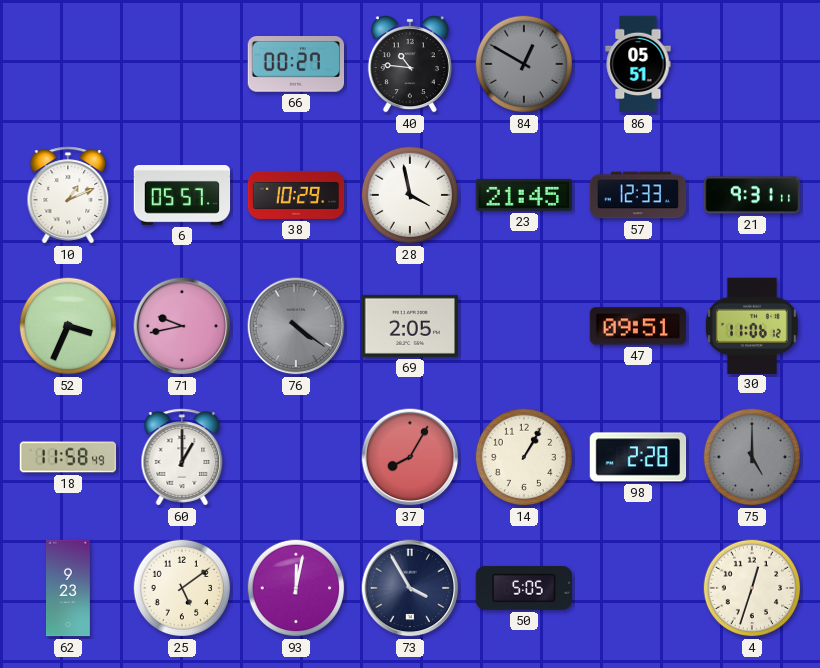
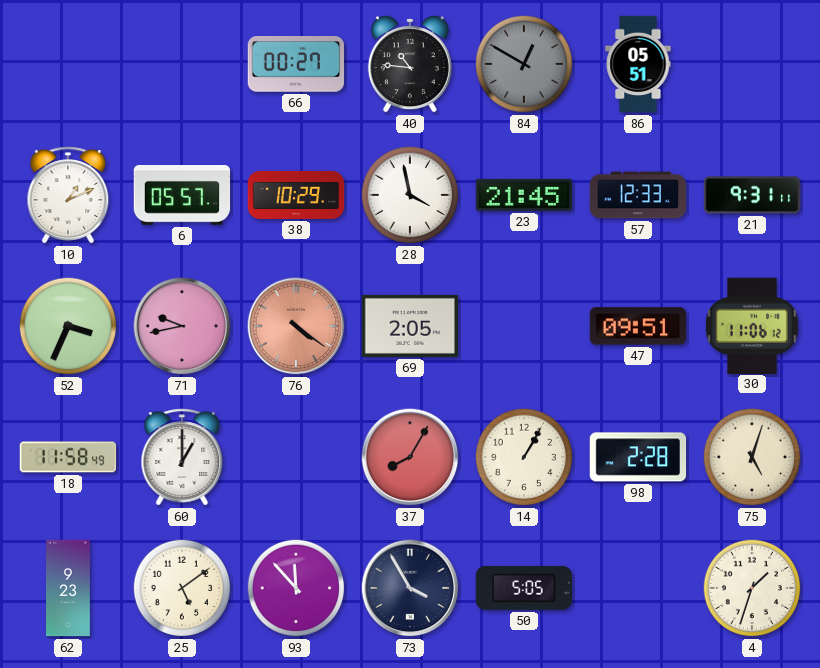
76 dial: grey -> salmon (296, 326)
75: 5:00 -> 5:03 (752, 457)
75 dial: grey -> cream (752, 457)
93: 12:02 -> 11:53 (296, 588)
4: 12:33 -> 1:33 (752, 588)
